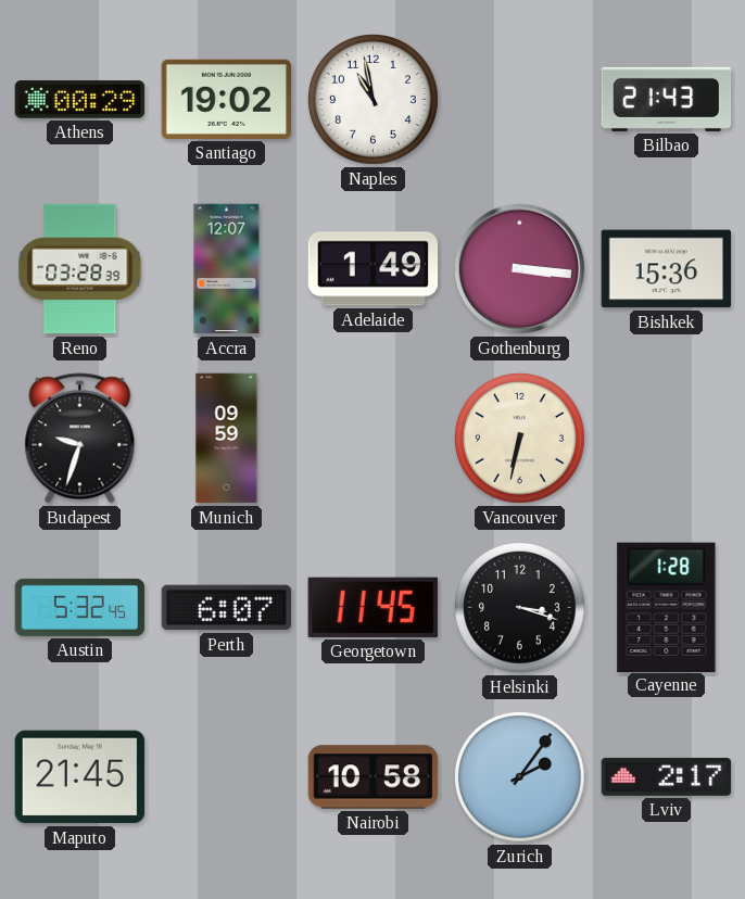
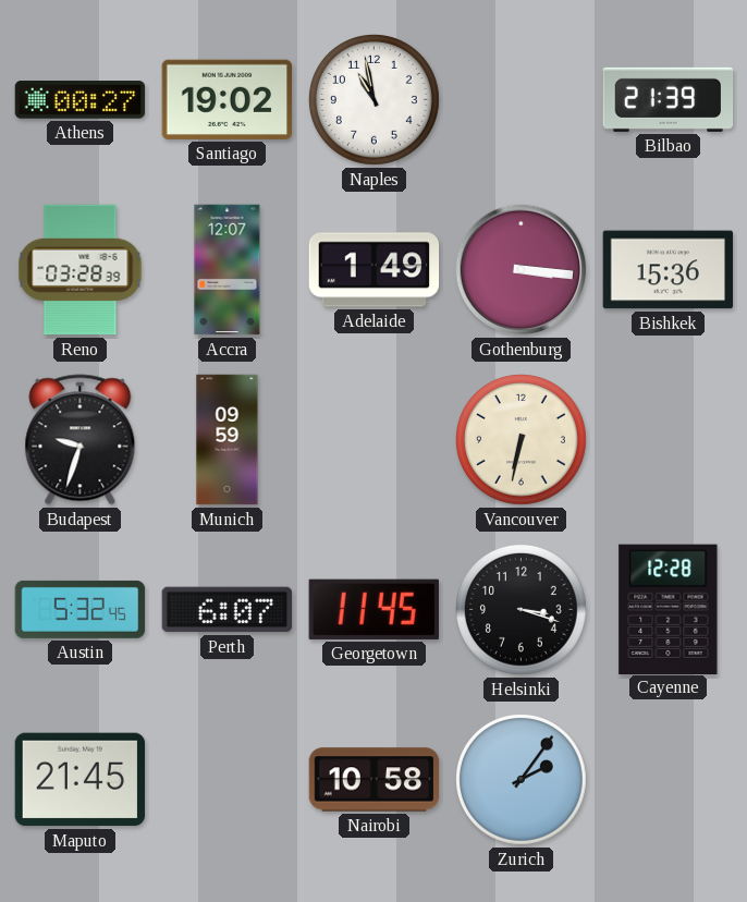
Athens: 00:29 -> 00:27 (81, 100)
Bilbao: 21:43 -> 21:39 (669, 99)
Cayenne: 1:28 -> 12:28 (669, 609)
Lviv: 2:17 -> none (667, 776)
